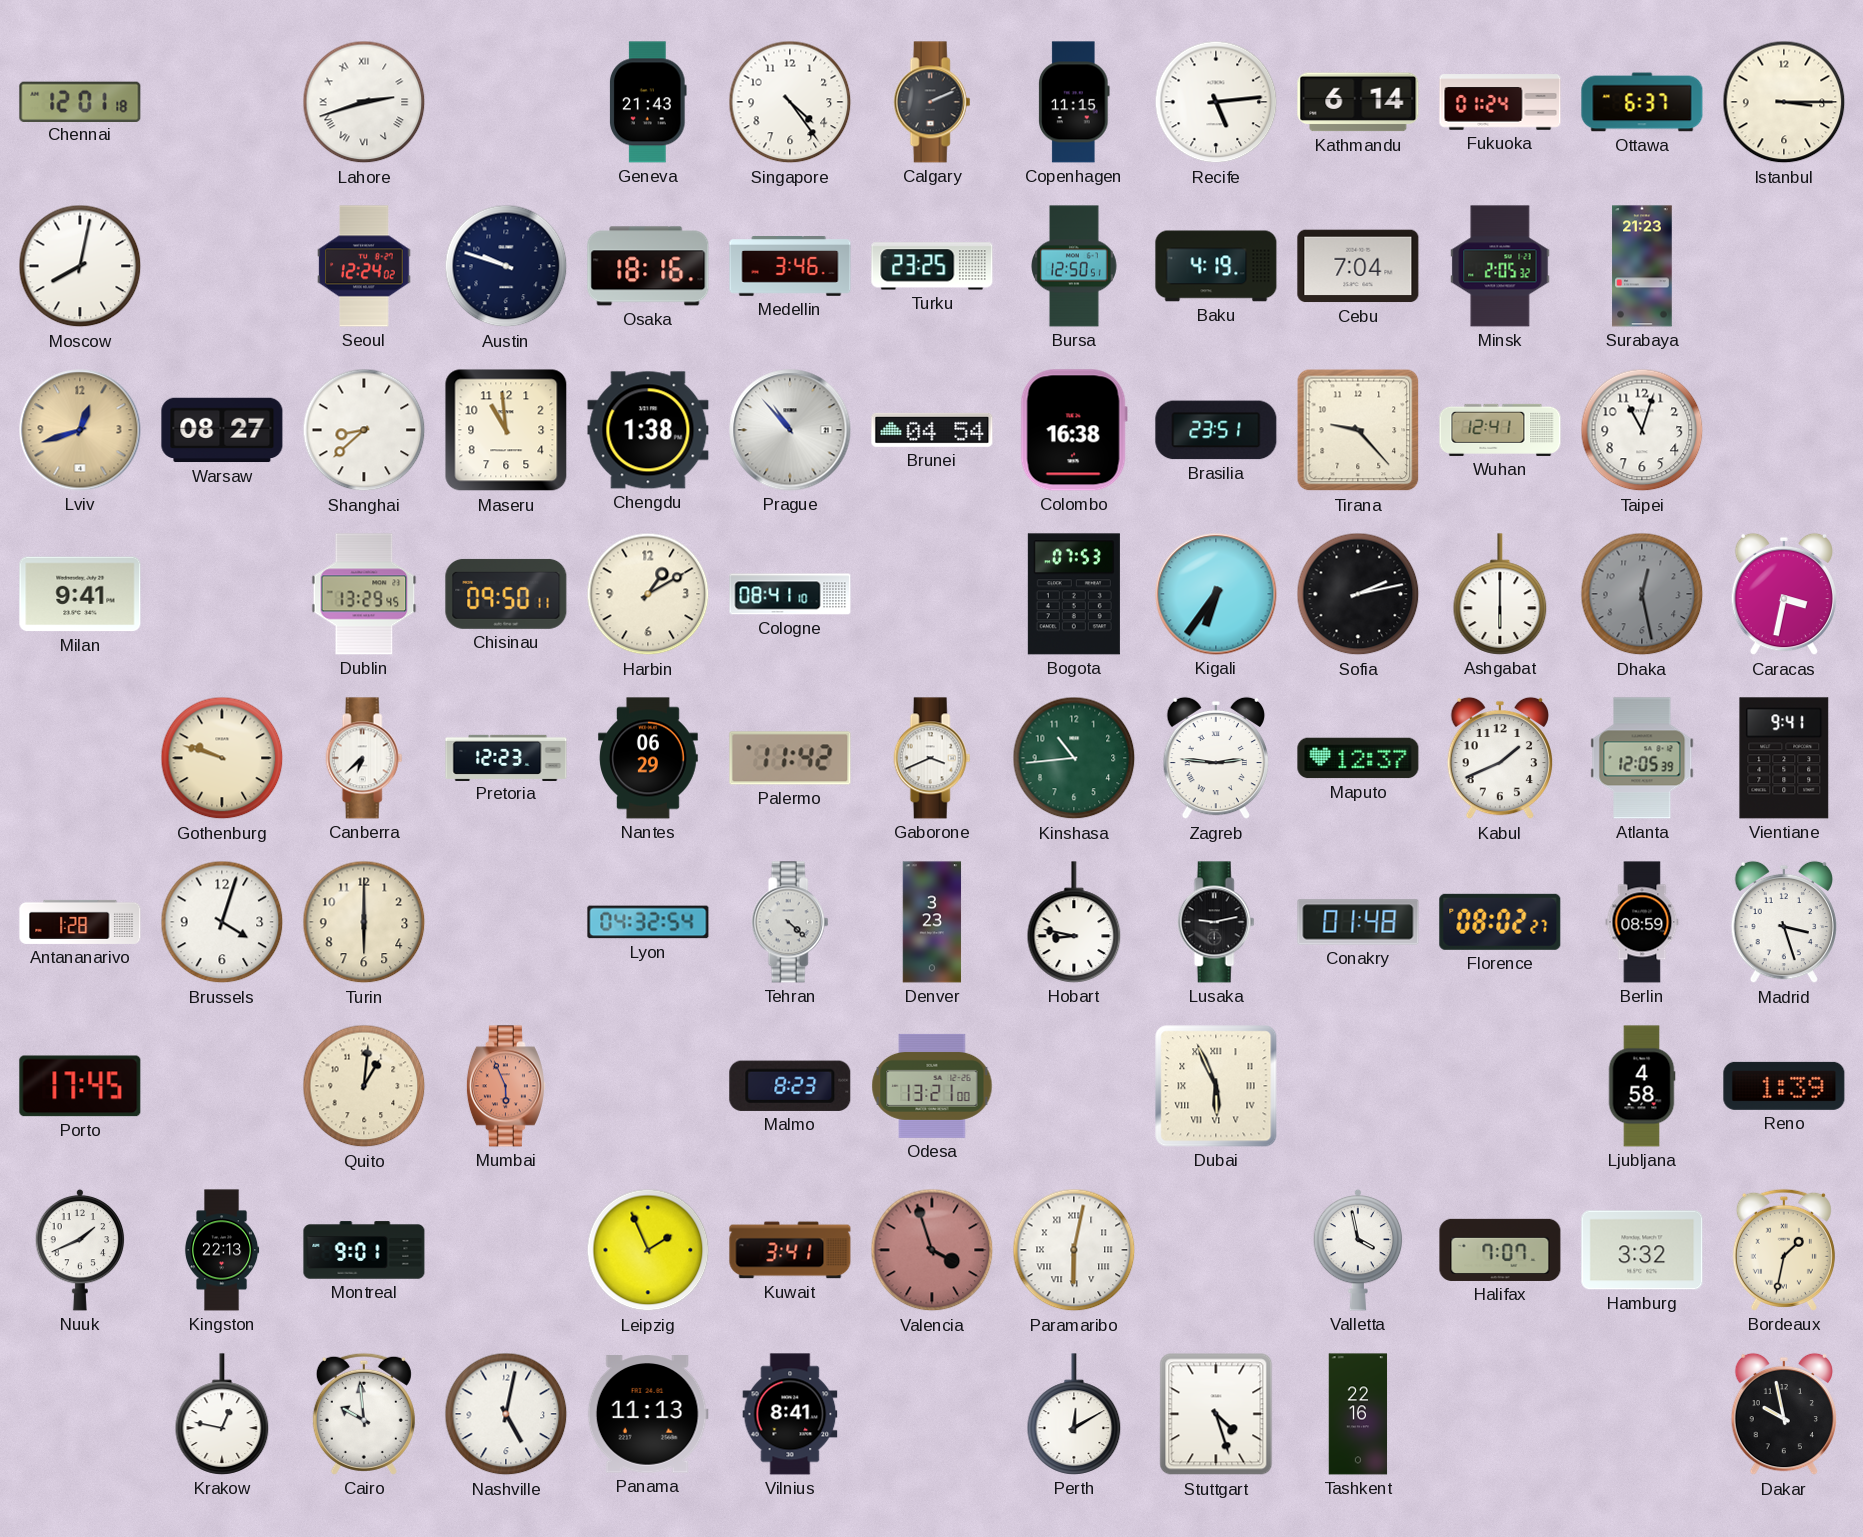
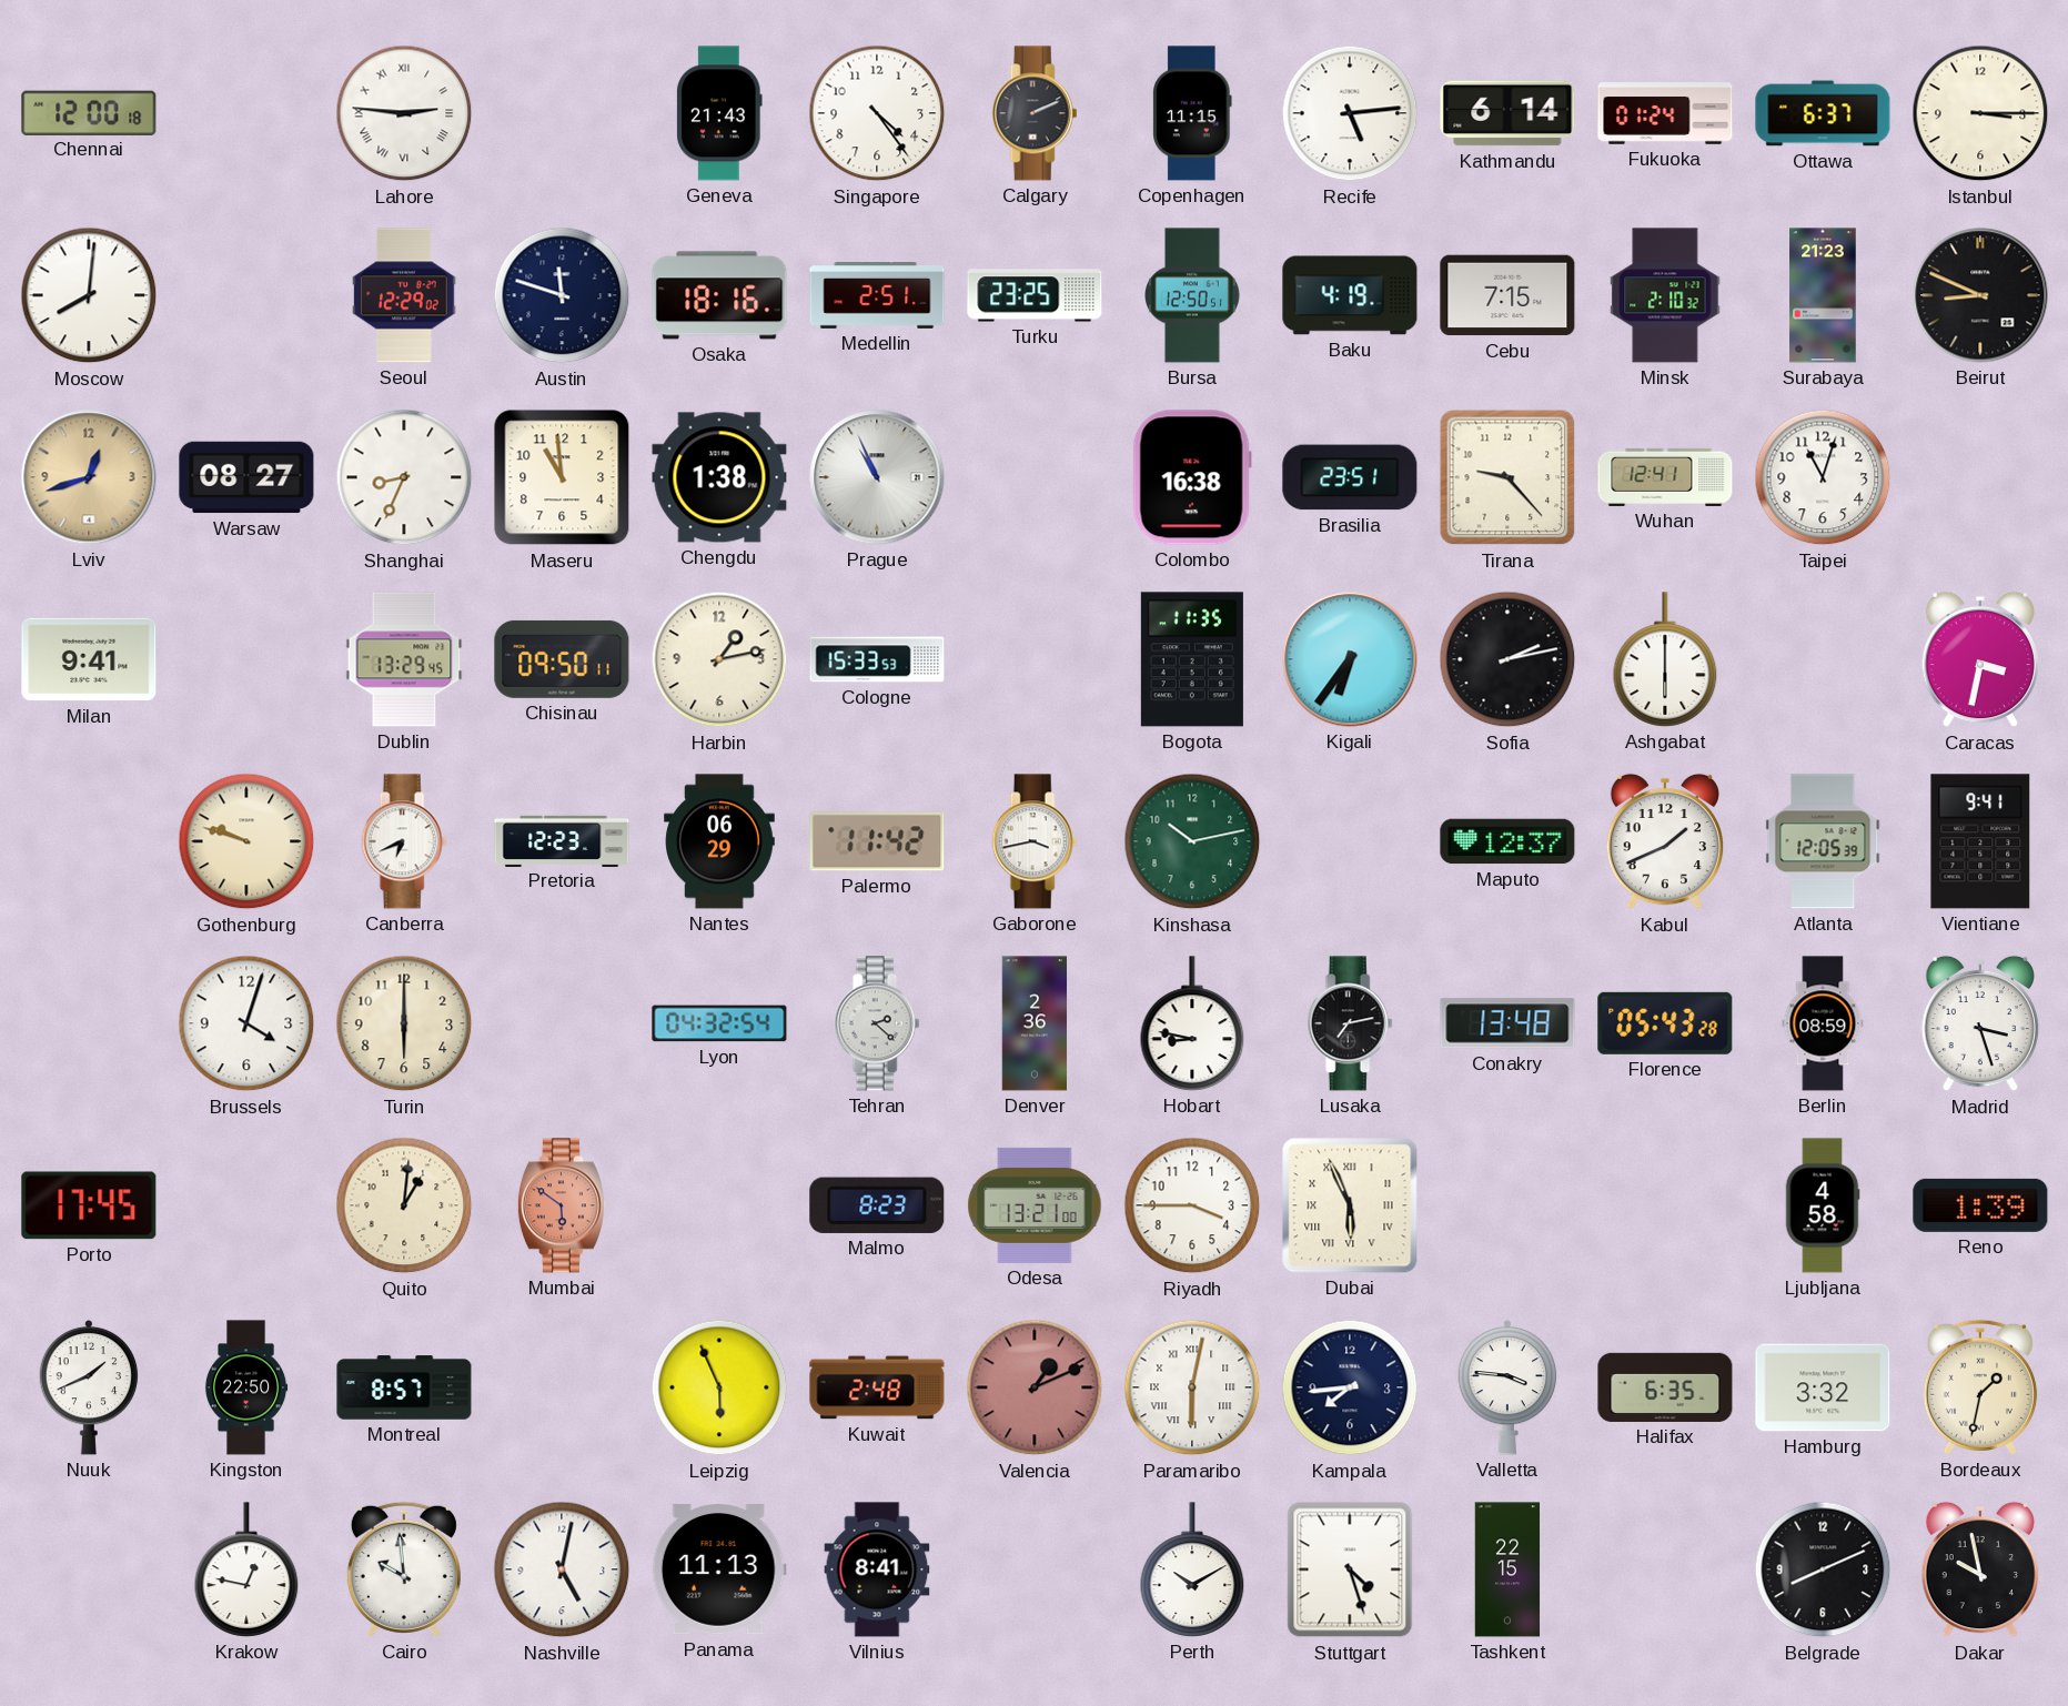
Chennai: 12:01 -> 12:00 (89, 112)
Lahore: 2:42 -> 2:46 (404, 113)
Moscow: 8:02 -> 8:01 (89, 295)
Seoul: 12:24 -> 12:29 (404, 295)
Austin: 9:48 -> 11:48 (562, 295)
Medellin: 3:46 -> 2:51 (877, 296)
Cebu: 7:04 -> 7:15 (1507, 295)
Minsk: 2:05 -> 2:10 (1665, 295)
Beirut: none -> 8:49 (1980, 295)
Shanghai: 8:38 -> 8:34 (404, 477)
Prague: 10:53 -> 10:56 (877, 477)
Brunei: 04:54 -> none (932, 430)
Harbin: 1:10 -> 1:13 (719, 659)
Cologne: 08:41 -> 15:33 (877, 659)
Bogota: 07:53 -> 11:35 (1192, 659)
Dhaka: 12:28 -> none (1642, 594)
Canberra: 6:38 -> 6:41 (404, 841)
Gaborone: 3:41 -> 3:43 (1035, 841)
Kinshasa: 10:44 -> 10:13 (1192, 841)
Zagreb: 2:46 -> none (1215, 758)
Antananarivo: 1:28 -> none (80, 922)
Tehran: 4:22 -> 2:22 (877, 1023)
Denver: 3:23 -> 2:36 (1035, 1023)
Lusaka: 9:13 -> 7:13 (1350, 1023)
Conakry: 01:48 -> 13:48 (1507, 1023)
Florence: 08:02 -> 05:43 (1665, 1023)
Mumbai: 5:56 -> 5:51 (562, 1205)
Riyadh: none -> 3:45 (1192, 1205)
Kingston: 22:13 -> 22:50 (246, 1387)
Montreal: 9:01 -> 8:57 (404, 1387)
Leipzig: 1:56 -> 5:56 (719, 1387)
Kuwait: 3:41 -> 2:48 (877, 1387)
Valencia: 3:57 -> 1:11 (1035, 1387)
Kampala: none -> 7:44 (1350, 1387)
Valletta: 3:58 -> 3:46 (1507, 1387)
Halifax: 7:07 -> 6:35 (1665, 1387)
Perth: 12:10 -> 10:10 (1192, 1569)
Tashkent: 22:16 -> 22:15 (1507, 1569)
Belgrade: none -> 8:11 (1823, 1569)
